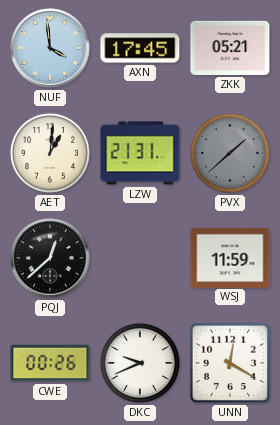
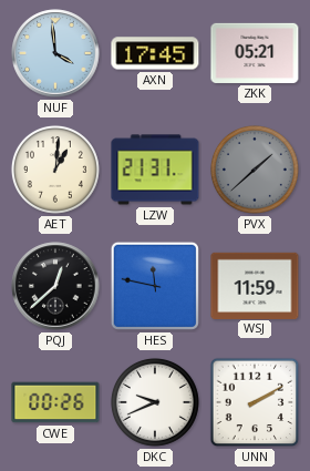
HES: none -> 11:47 (155, 286)
UNN: 12:20 -> 2:10 (255, 402)
